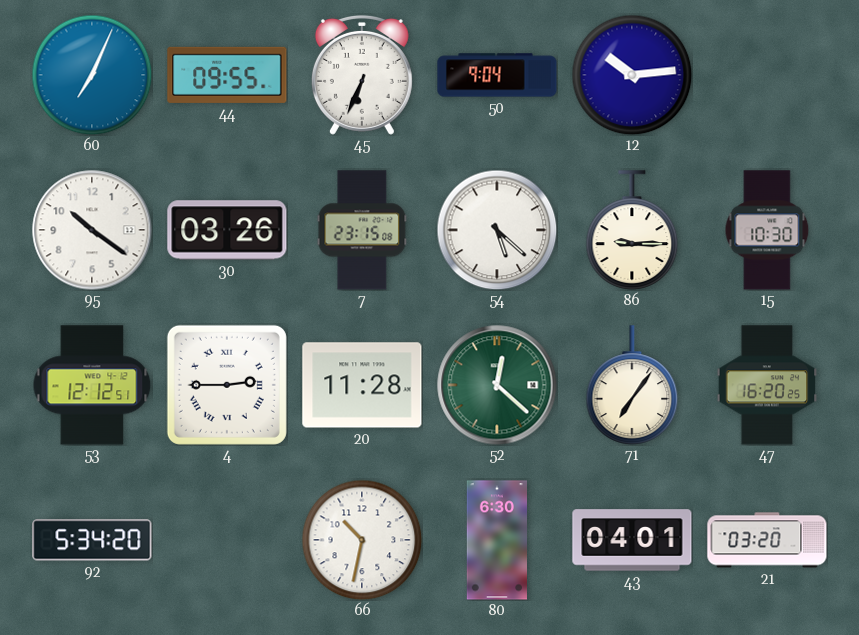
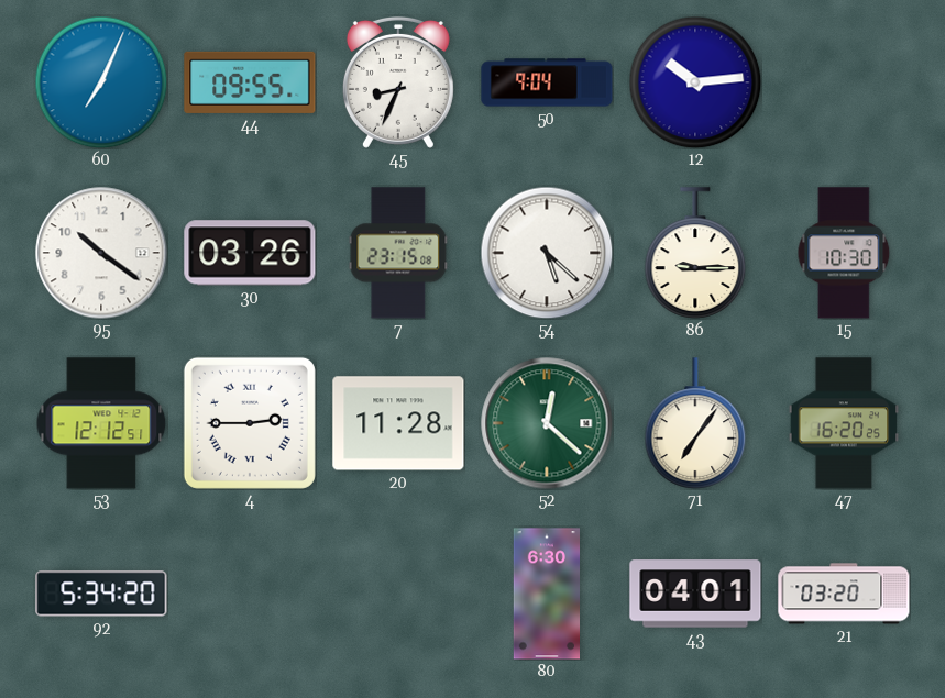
45: 6:34 -> 8:34 (398, 82)
66: 10:32 -> none (362, 540)
